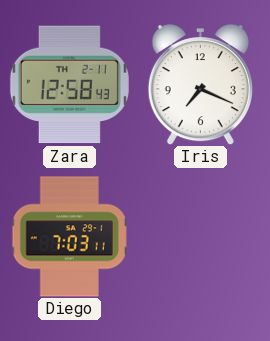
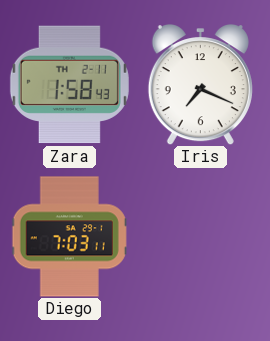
Zara: 12:58 -> 1:58 (69, 85)
